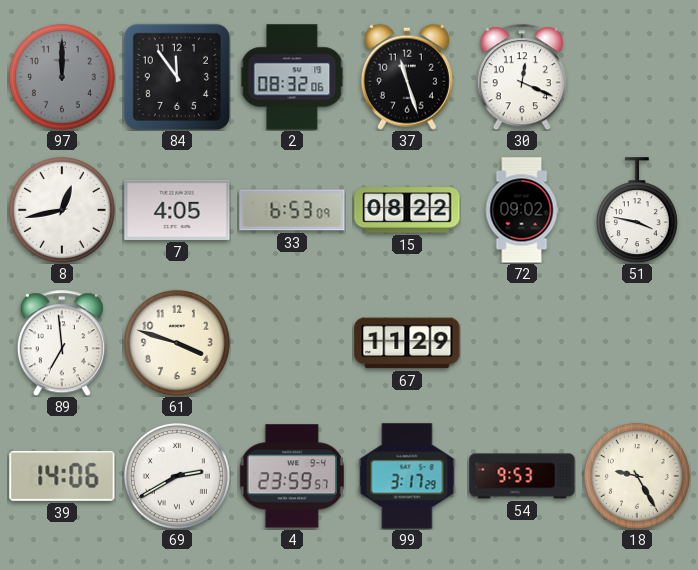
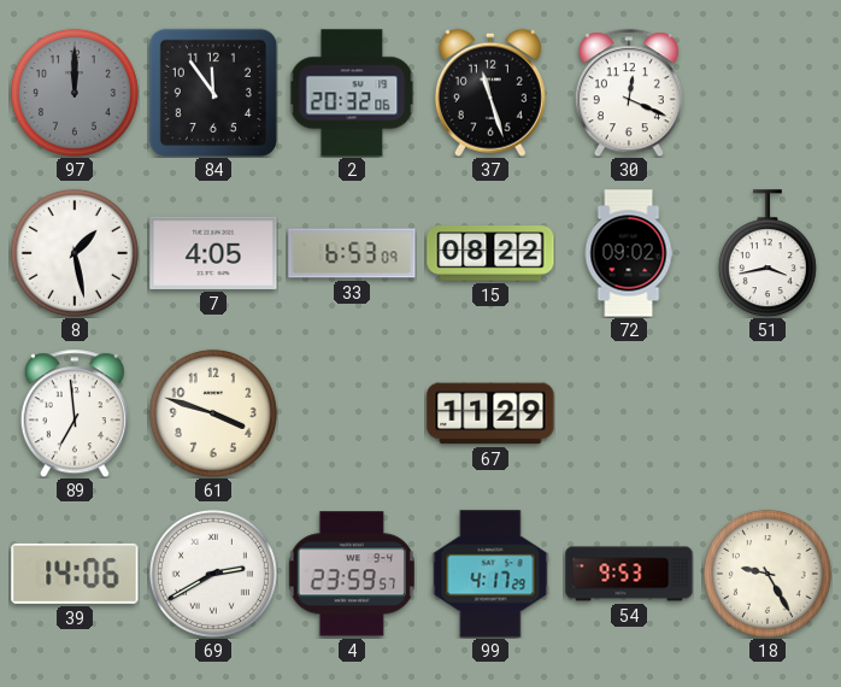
2: 08:32 -> 20:32 (352, 93)
8: 12:43 -> 1:28 (75, 253)
51: 3:47 -> 3:43 (768, 253)
99: 3:17 -> 4:17 (490, 574)
